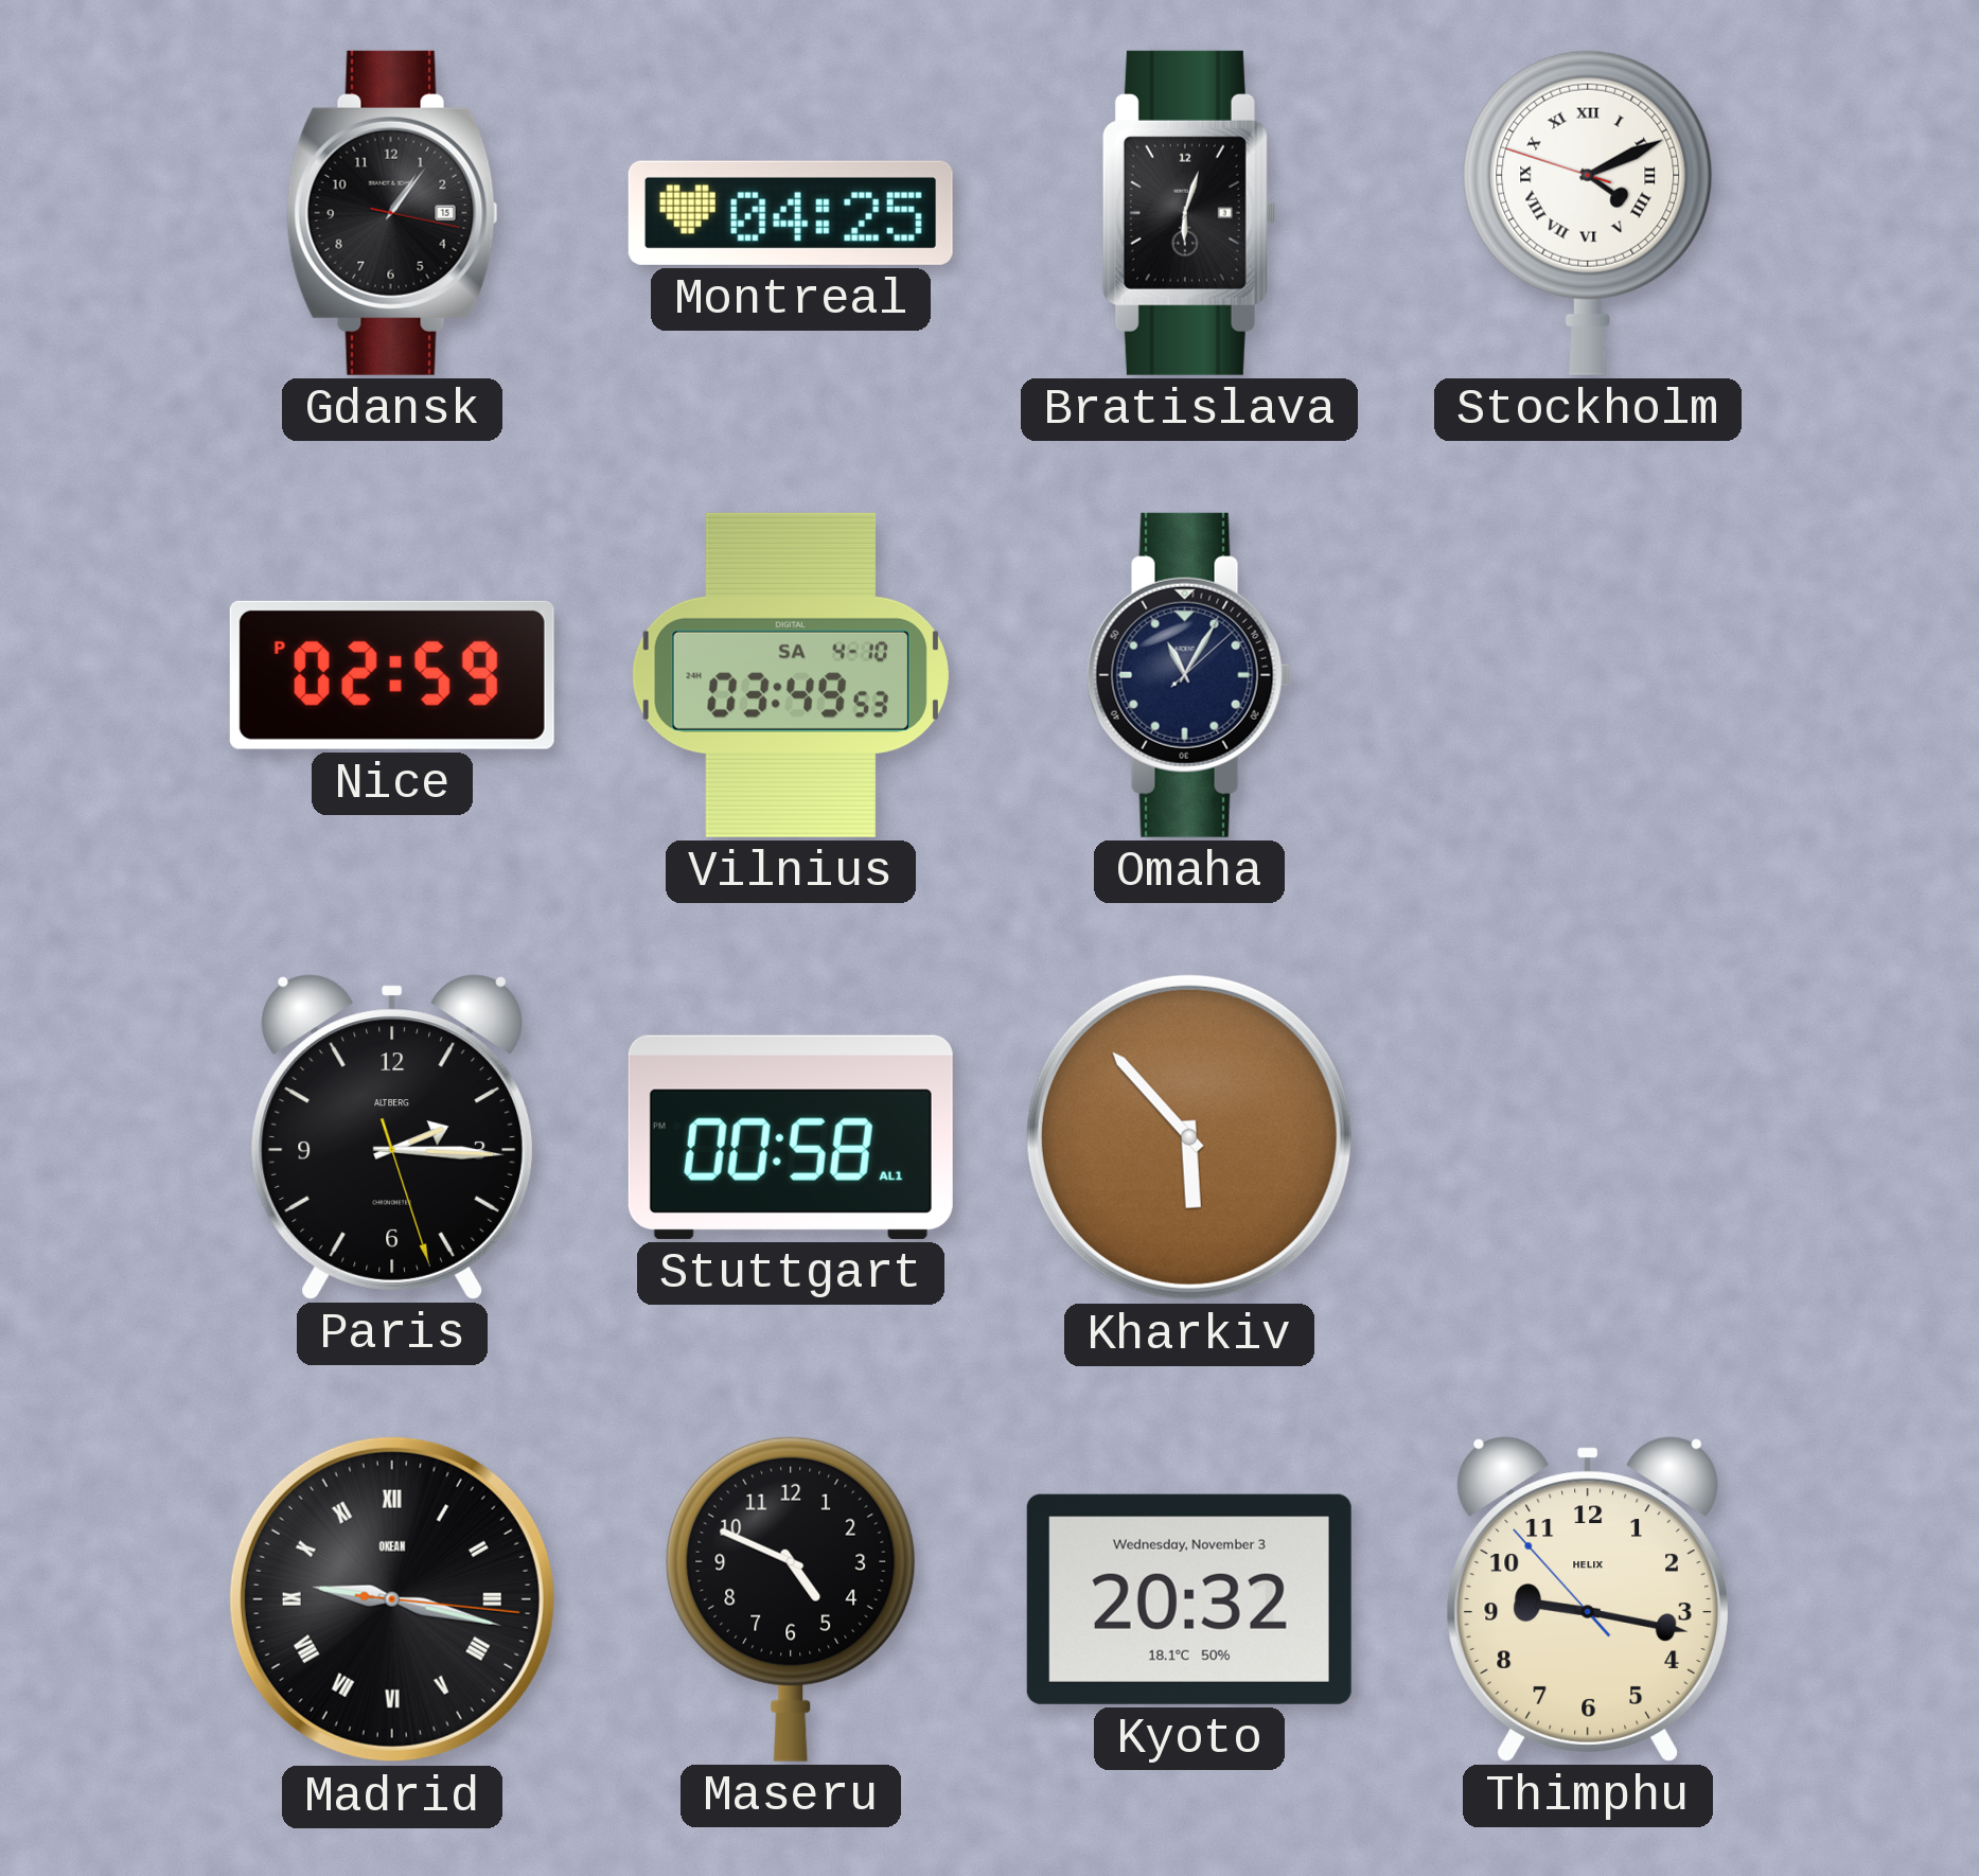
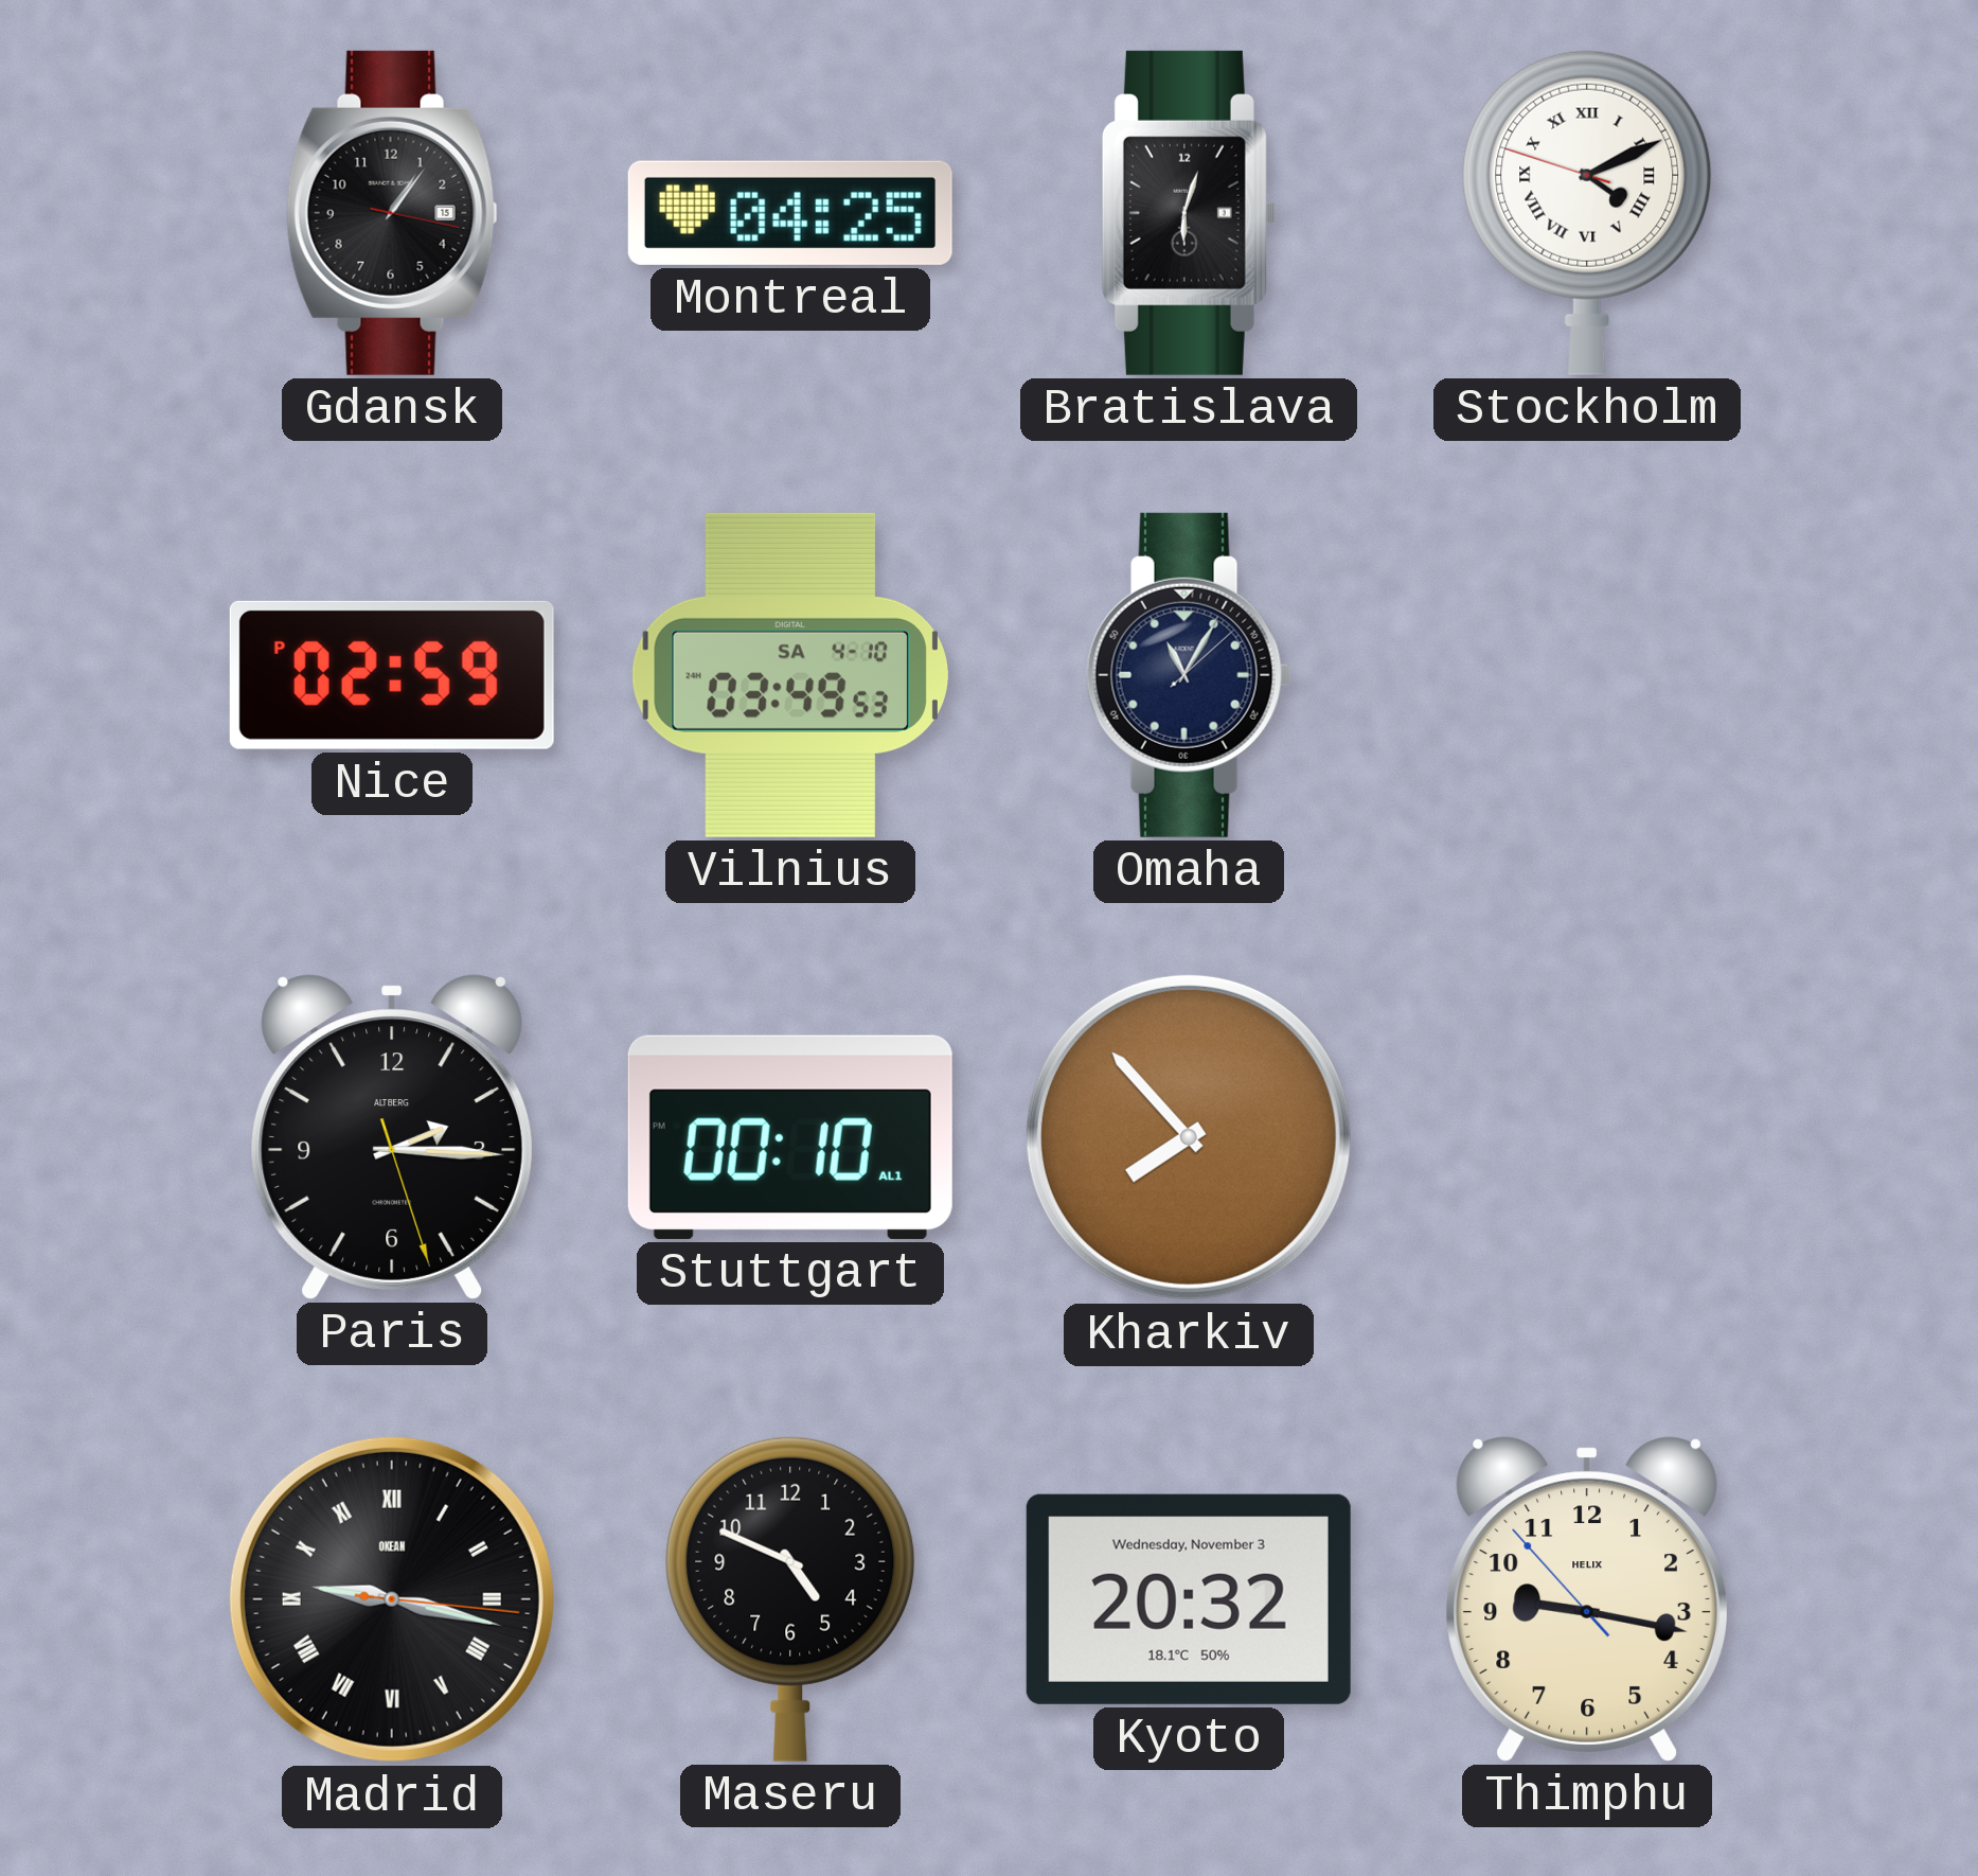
Stuttgart: 00:58 -> 00:10 (790, 1137)
Kharkiv: 5:53 -> 7:53 (1189, 1137)
